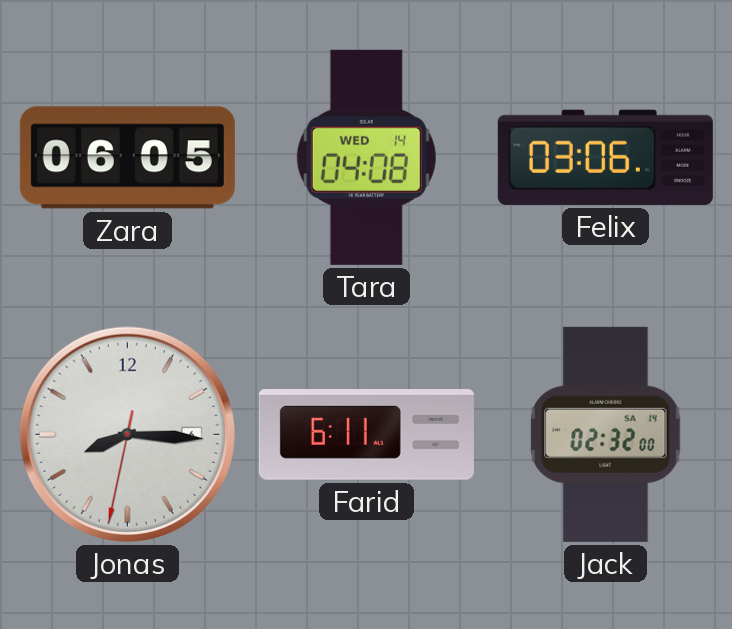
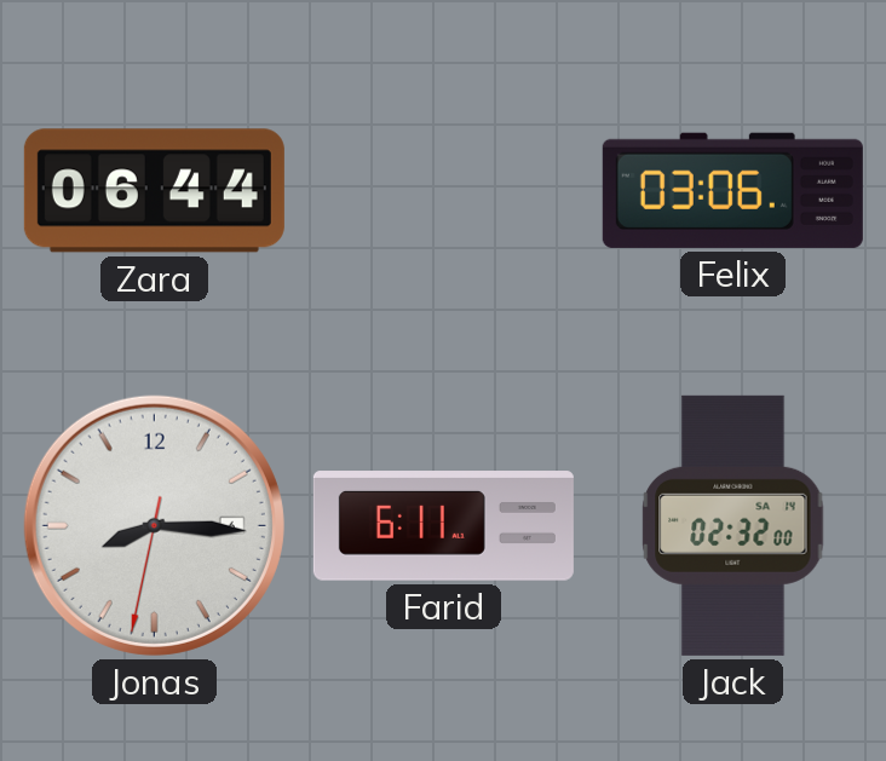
Zara: 06:05 -> 06:44 (154, 191)
Tara: 04:08 -> none (366, 157)
